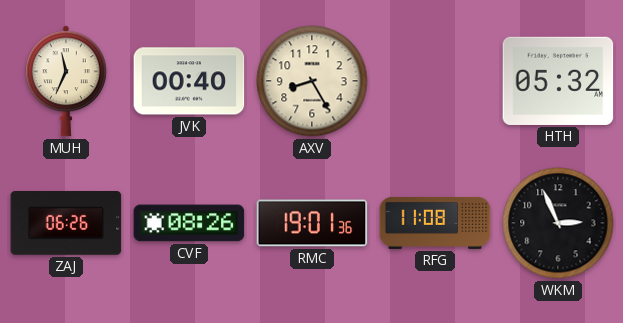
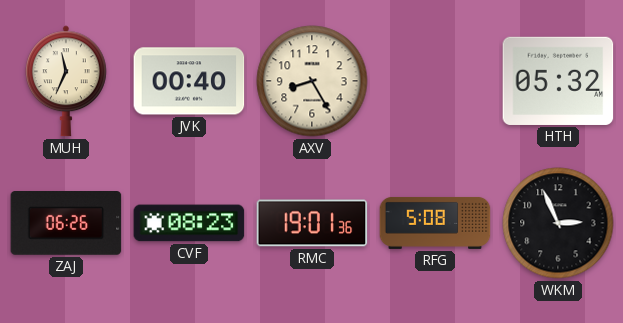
CVF: 08:26 -> 08:23 (189, 223)
RFG: 11:08 -> 5:08 (435, 223)
